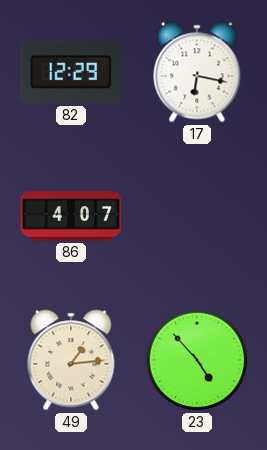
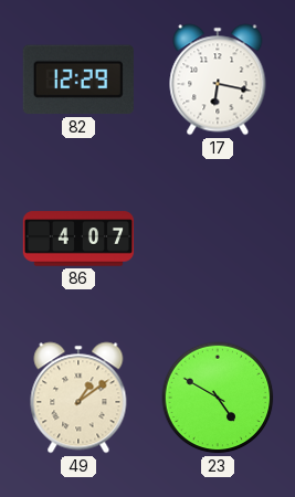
49: 1:14 -> 1:09 (78, 398)
23: 4:53 -> 4:50 (218, 398)
